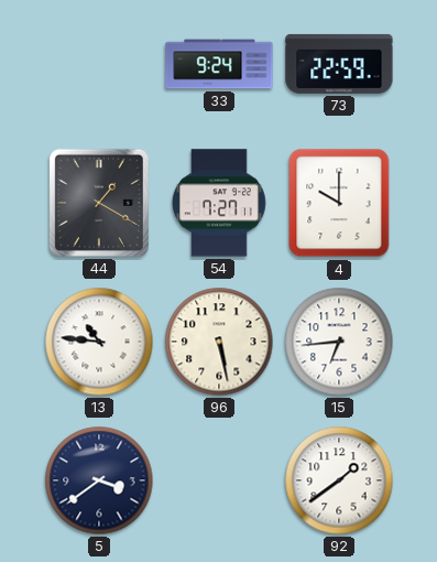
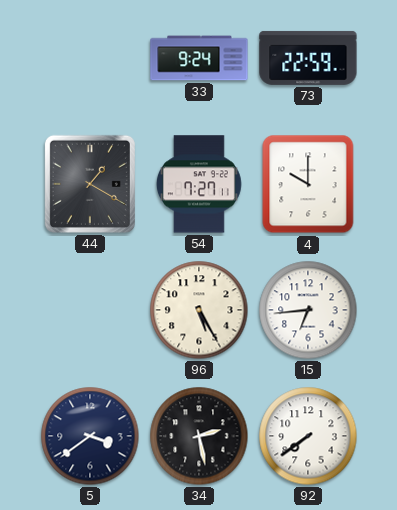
13: 10:46 -> none (99, 342)
96: 5:28 -> 5:25 (199, 310)
34: none -> 2:28 (199, 436)
92: 1:39 -> 7:39 (308, 436)
